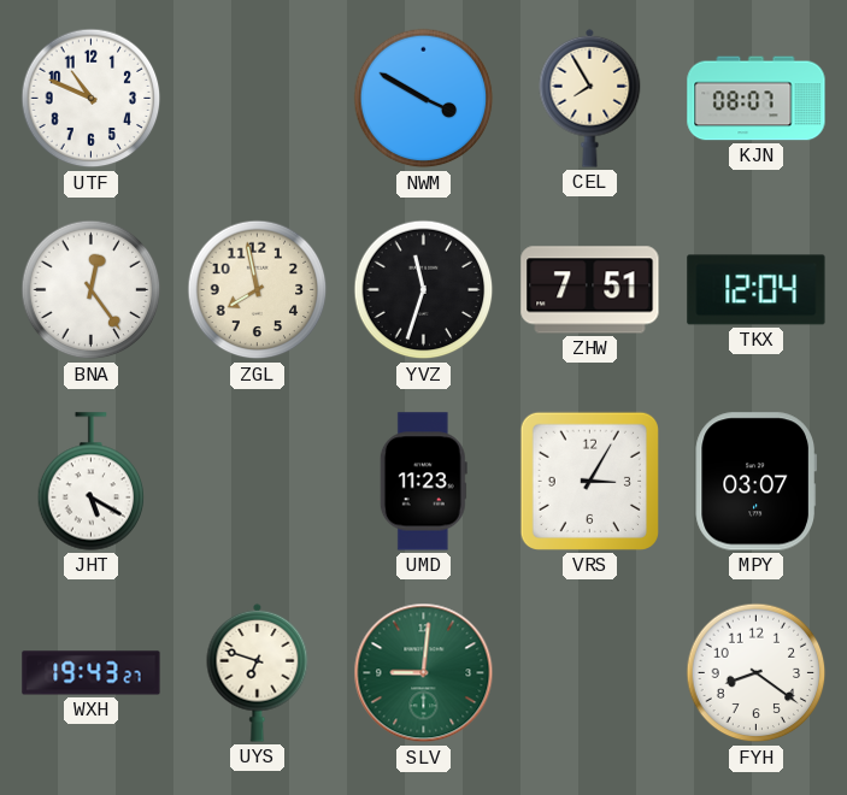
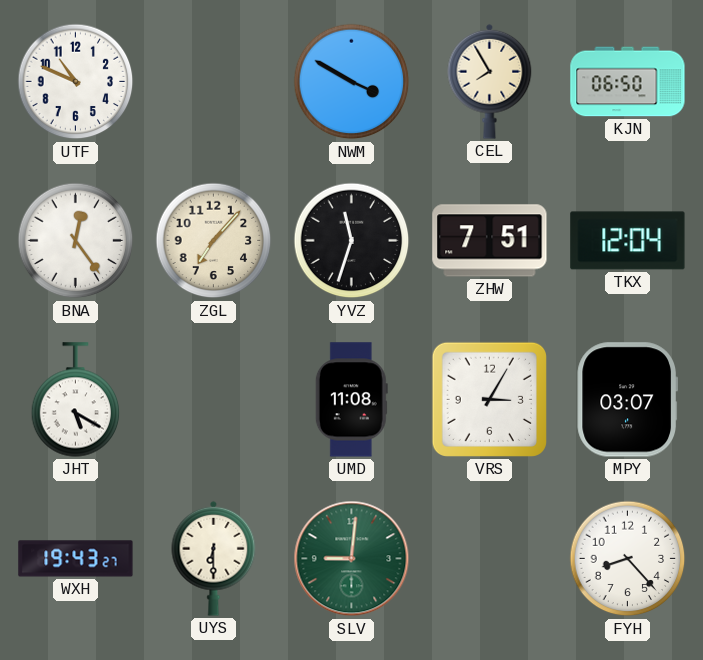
KJN: 08:07 -> 06:50 (628, 82)
ZGL: 7:58 -> 7:07 (214, 241)
UMD: 11:23 -> 11:08 (351, 400)
UYS: 6:48 -> 6:30 (214, 558)
FYH: 8:21 -> 8:23 (628, 559)
